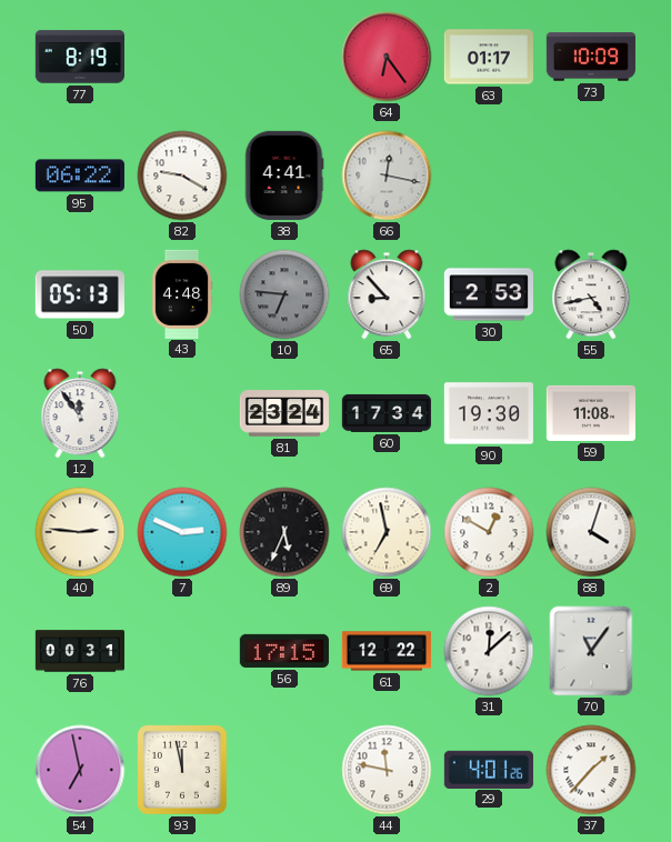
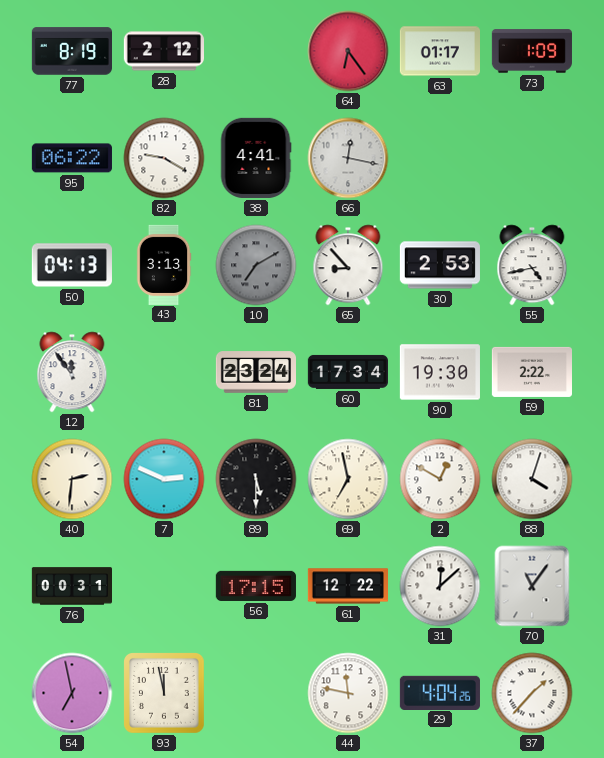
28: none -> 2:12 (163, 51)
73: 10:09 -> 1:09 (532, 51)
50: 05:13 -> 04:13 (72, 265)
43: 4:48 -> 3:13 (164, 264)
10: 6:46 -> 7:10 (256, 265)
59: 11:08 -> 2:22 (531, 372)
40: 2:46 -> 2:31 (72, 479)
89: 5:34 -> 5:30 (256, 479)
29: 4:01 -> 4:04 (440, 692)
